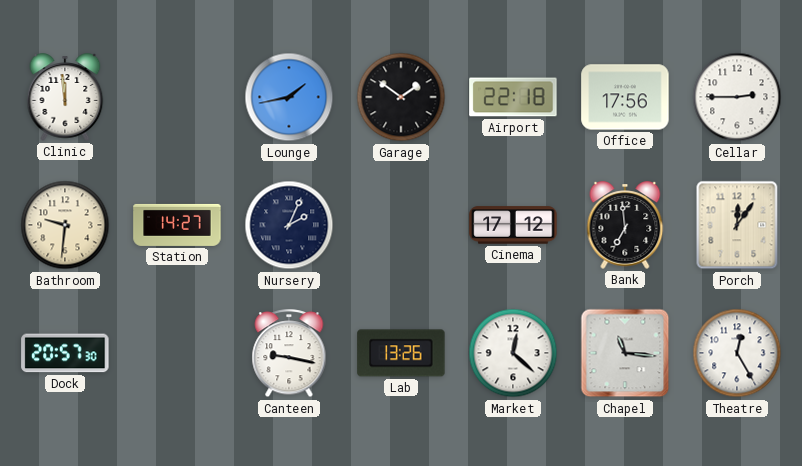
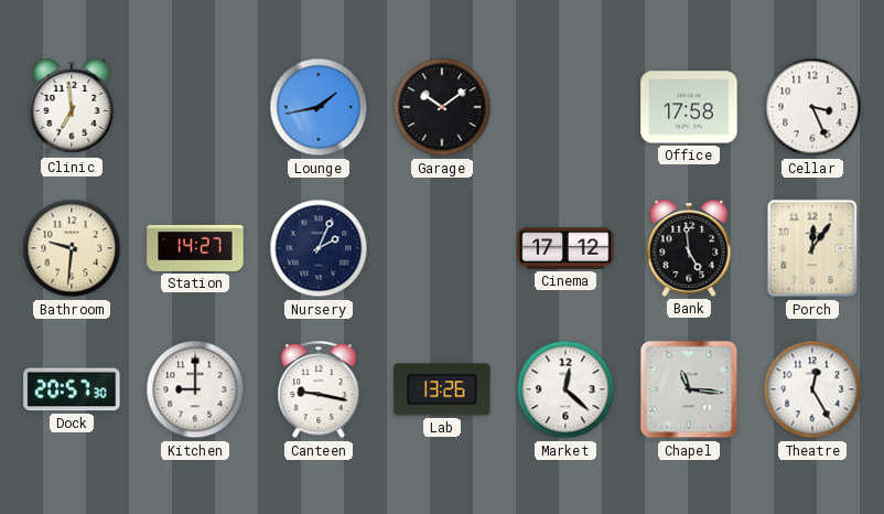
Clinic: 11:59 -> 6:59 (72, 107)
Garage: 1:51 -> 10:09 (442, 107)
Airport: 22:18 -> none (513, 97)
Office: 17:56 -> 17:58 (689, 107)
Cellar: 2:45 -> 3:26 (812, 107)
Bank: 6:59 -> 4:59 (689, 248)
Kitchen: none -> 9:00 (195, 389)
